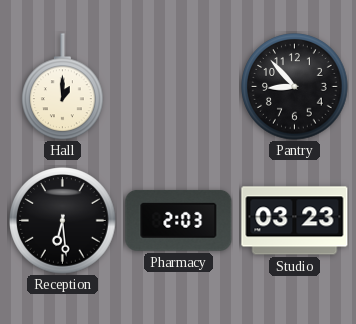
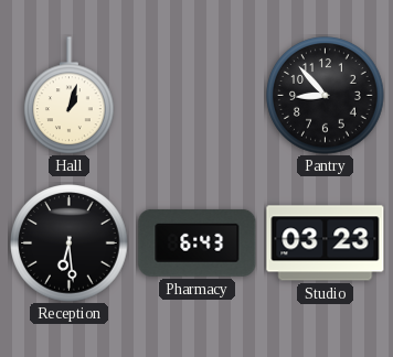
Hall: 1:00 -> 1:03 (70, 96)
Pharmacy: 2:03 -> 6:43 (198, 242)
